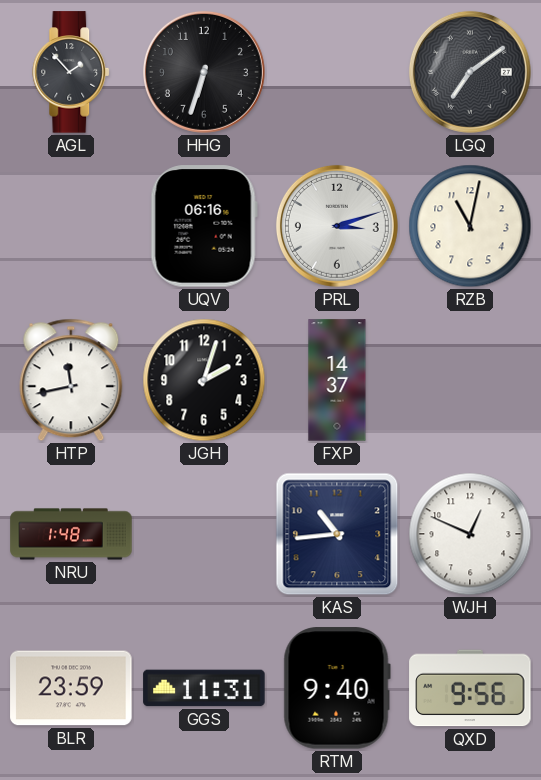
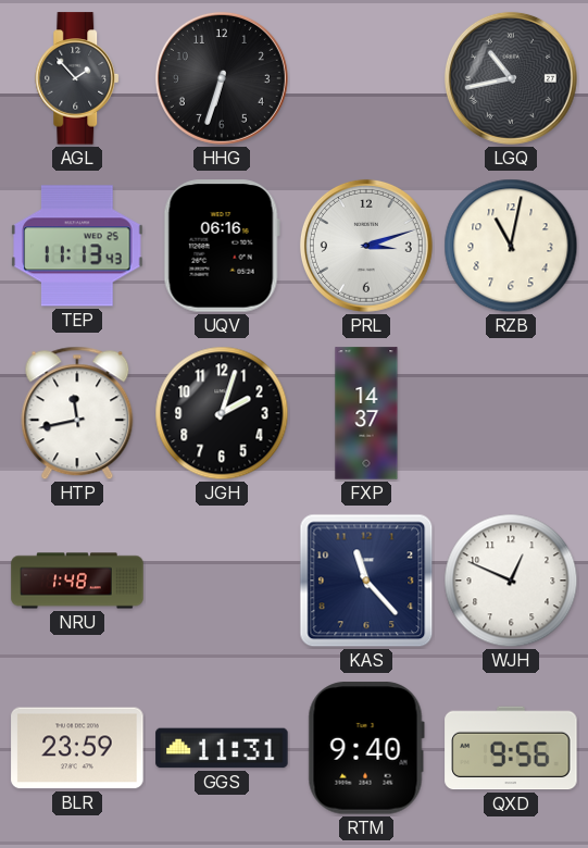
LGQ: 7:09 -> 10:43 (511, 78)
TEP: none -> 11:13 (77, 246)
KAS: 10:44 -> 11:23 (366, 581)
